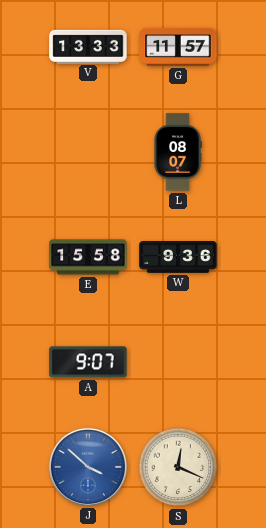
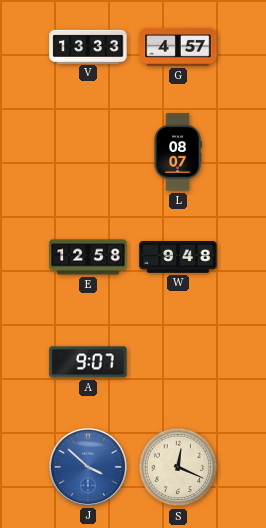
G: 11:57 -> 4:57 (178, 47)
E: 15:58 -> 12:58 (88, 257)
W: 9:36 -> 9:48 (178, 258)
